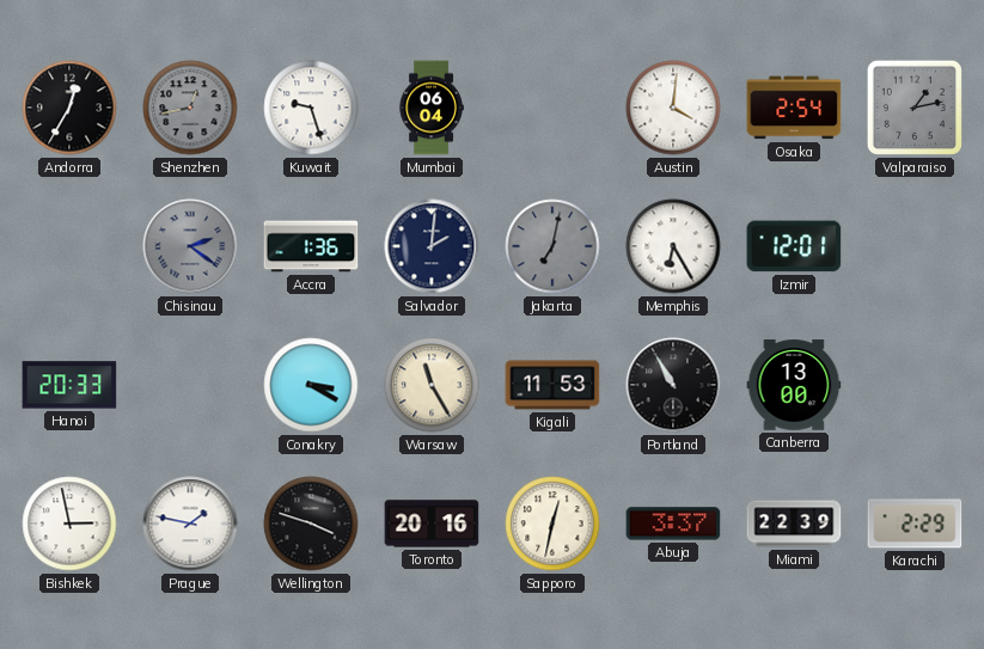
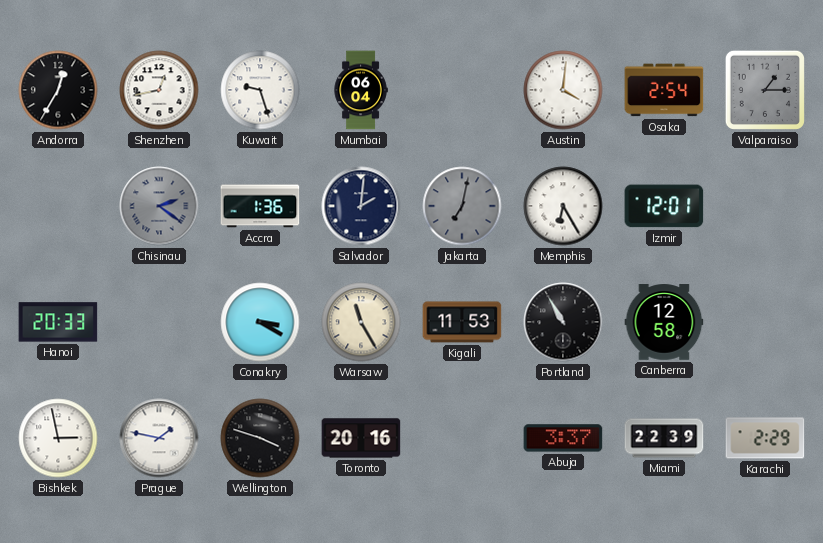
Shenzhen dial: grey -> white (159, 90)
Valparaiso: 1:13 -> 1:15 (765, 90)
Canberra: 13:00 -> 12:58 (664, 322)
Sapporo: 12:32 -> none (552, 524)
